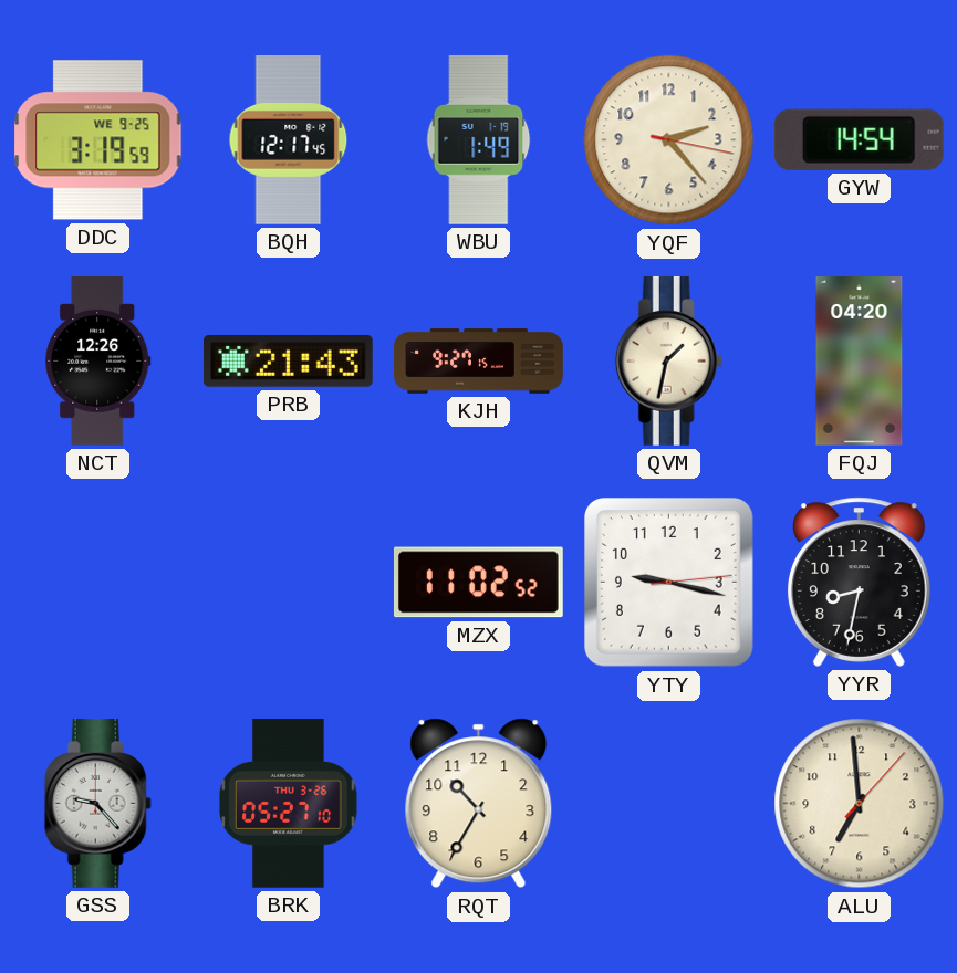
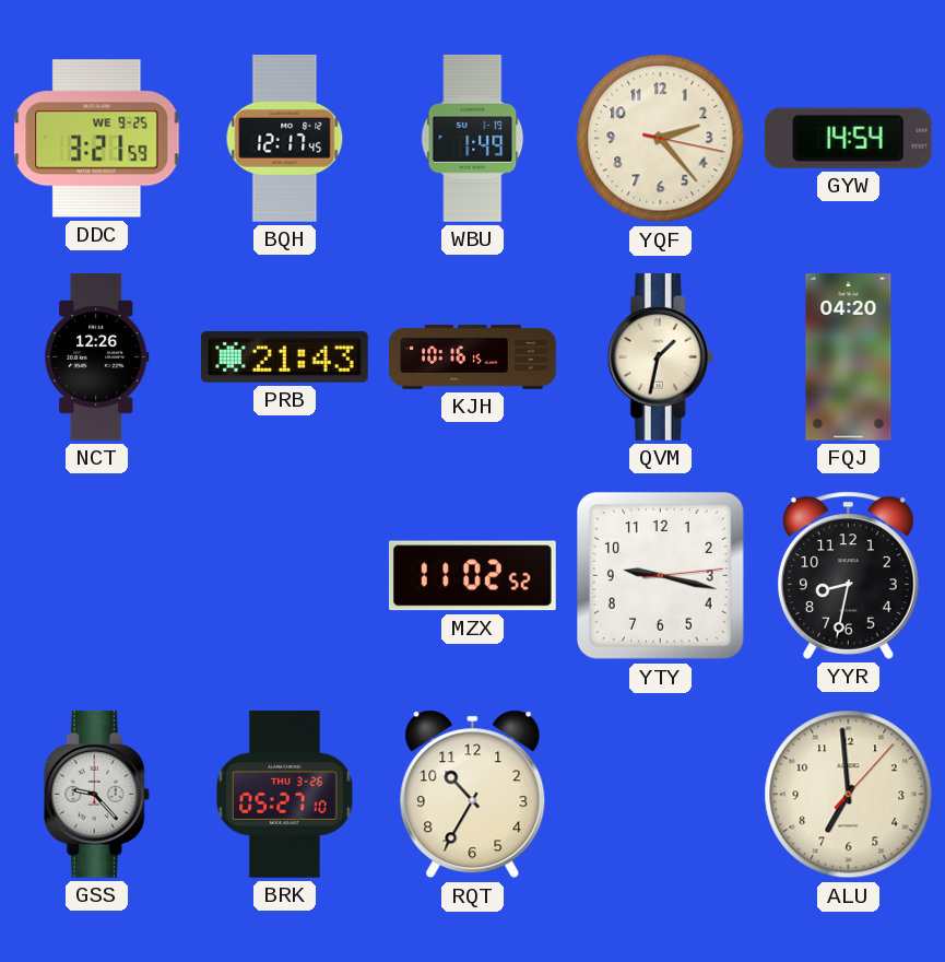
DDC: 3:19 -> 3:21 (97, 139)
KJH: 9:27 -> 10:16 (473, 357)
